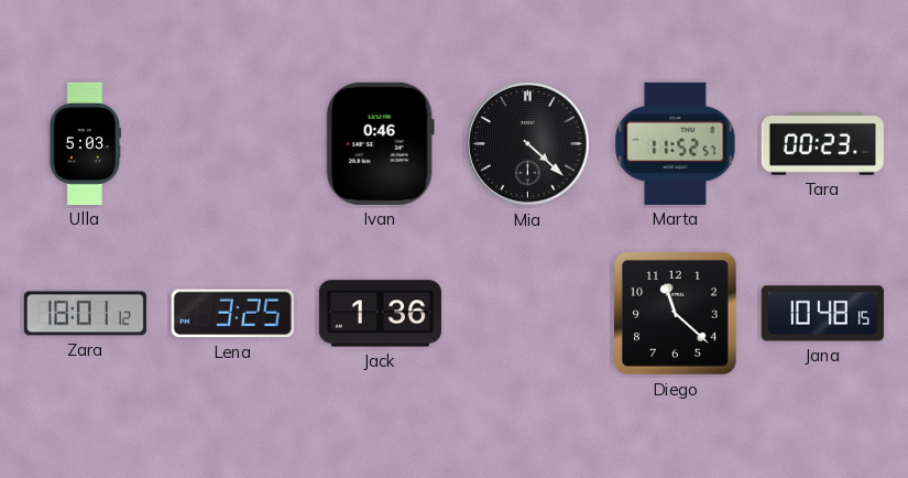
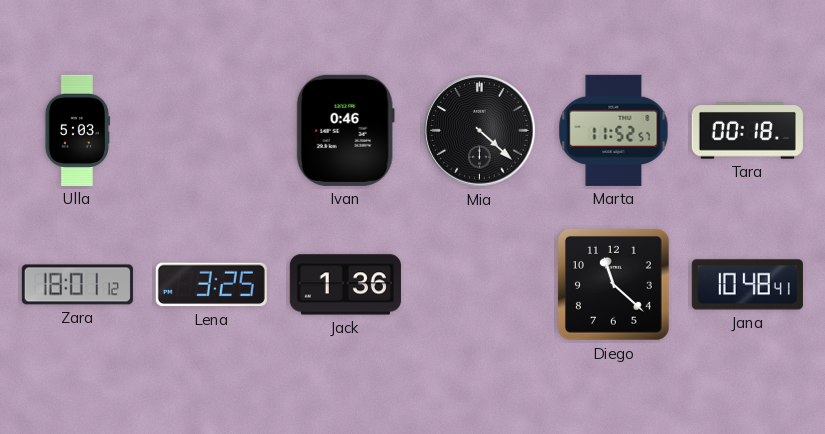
Tara: 00:23 -> 00:18 (747, 131)
Jana: 10:48:15 -> 10:48:41 (747, 285)
